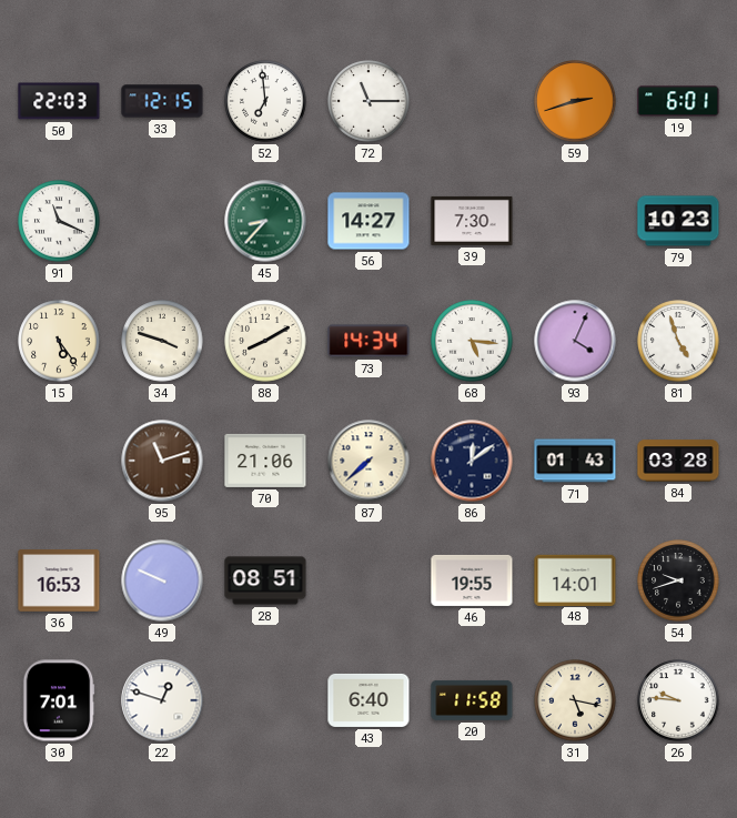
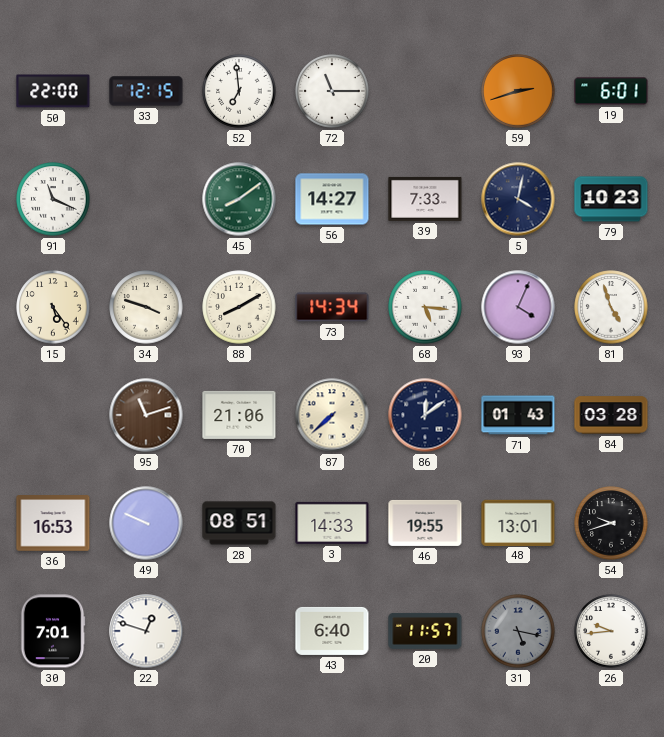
50: 22:03 -> 22:00 (53, 91)
45: 8:37 -> 8:09 (239, 199)
39: 7:30 -> 7:33 (425, 199)
5: none -> 4:02 (518, 199)
3: none -> 14:33 (332, 523)
48: 14:01 -> 13:01 (518, 522)
20: 11:58 -> 11:57 (425, 631)
31 dial: cream -> grey (518, 631)
26: 9:46 -> 9:44 (611, 631)
